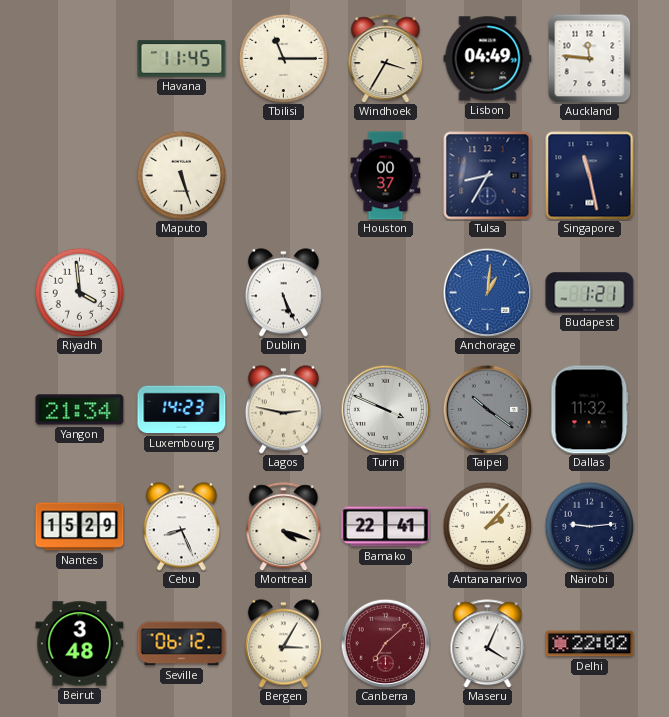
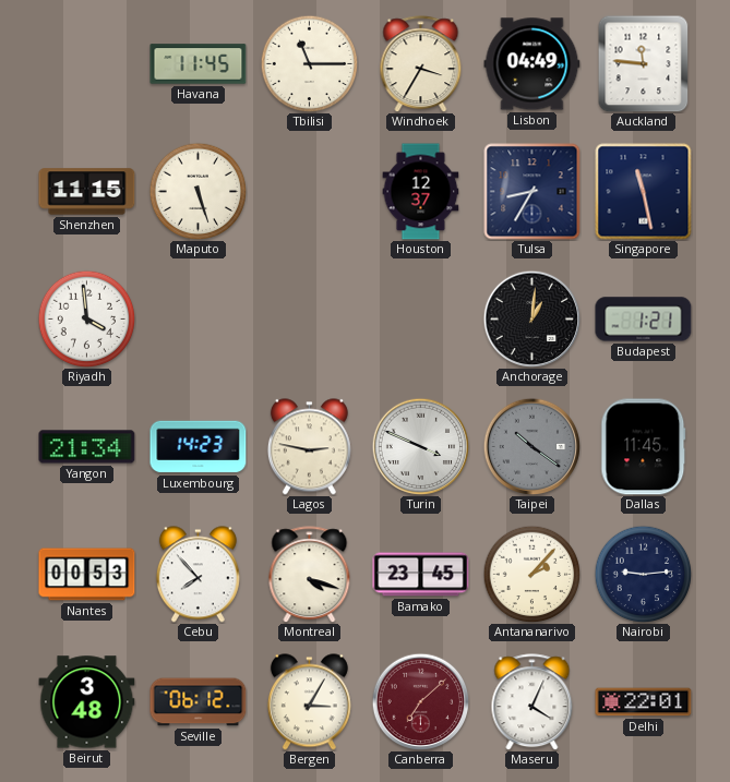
Shenzhen: none -> 11:15 (87, 192)
Houston: 00:37 -> 12:37 (421, 192)
Dublin: 5:26 -> none (283, 293)
Anchorage dial: blue -> black (531, 318)
Dallas: 11:32 -> 11:45 (644, 447)
Nantes: 15:29 -> 00:53 (87, 575)
Cebu: 8:26 -> 7:53 (198, 575)
Bamako: 22:41 -> 23:45 (421, 575)
Delhi: 22:02 -> 22:01 (644, 702)
